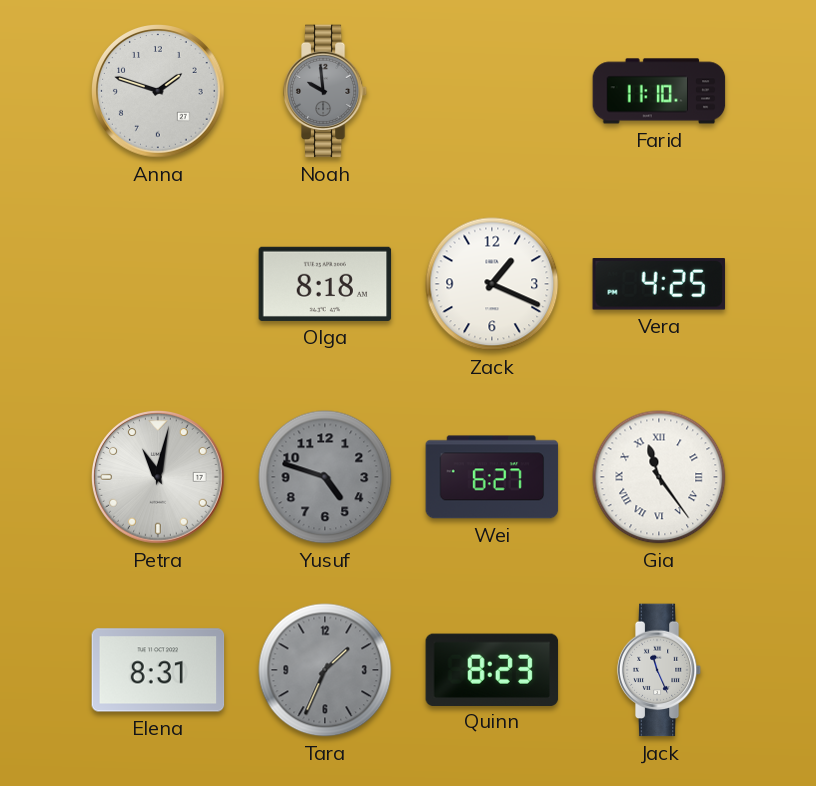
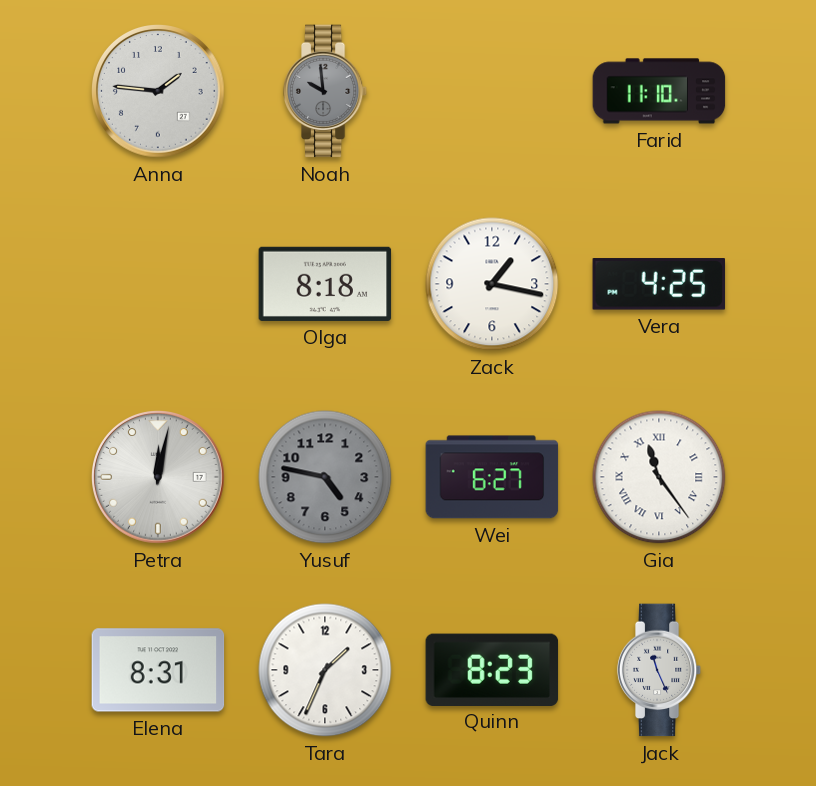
Anna: 1:48 -> 1:46 (158, 91)
Zack: 1:19 -> 1:17 (492, 284)
Petra: 11:02 -> 12:02 (158, 477)
Yusuf: 4:48 -> 4:47 (325, 477)
Tara dial: grey -> white (325, 670)
